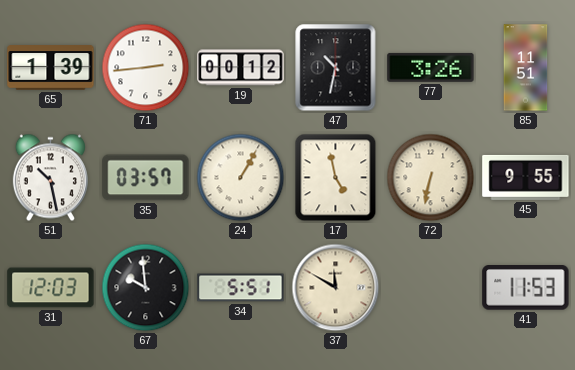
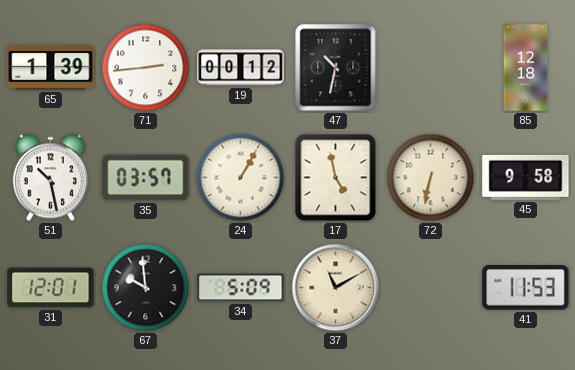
77: 3:26 -> none (431, 67)
85: 11:51 -> 12:18 (526, 68)
45: 9:55 -> 9:58 (526, 177)
31: 12:03 -> 12:01 (51, 288)
34: 5:51 -> 5:09 (241, 288)
37: 11:50 -> 11:10 (336, 288)
